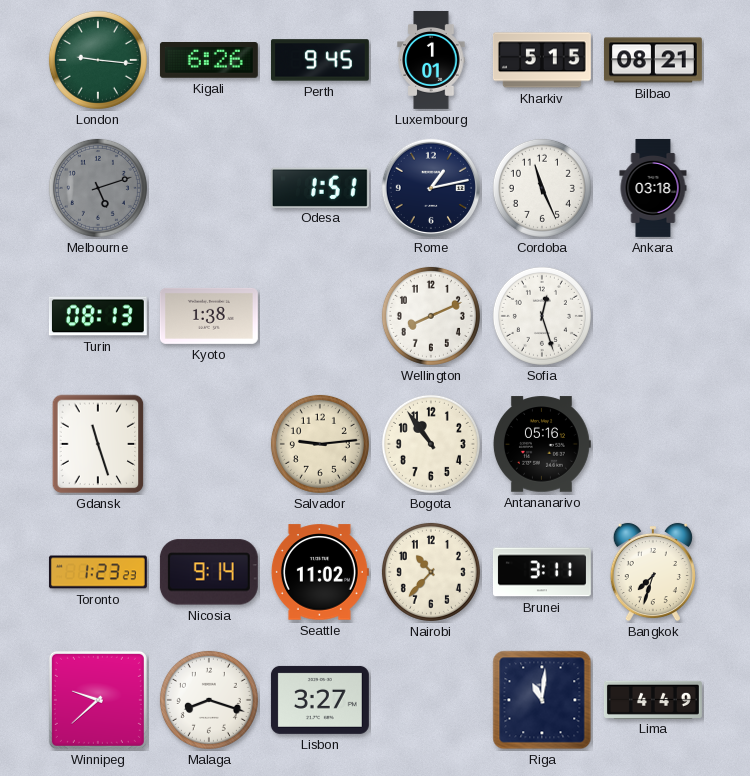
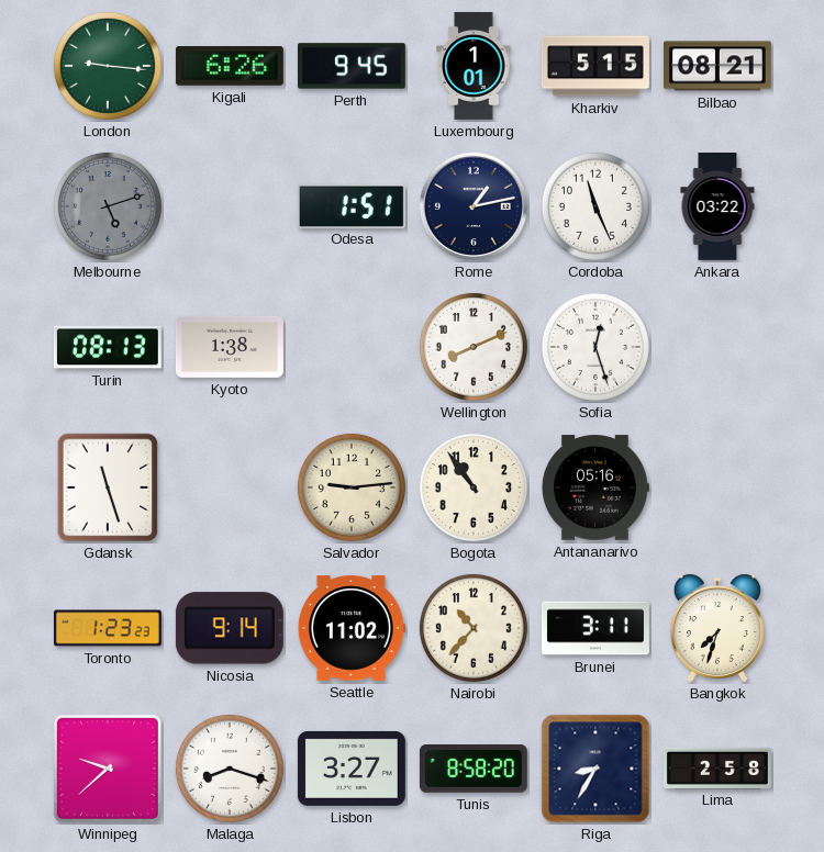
Ankara: 03:18 -> 03:22 (717, 206)
Tunis: none -> 8:58 (474, 770)
Riga: 11:01 -> 8:35 (595, 769)
Lima: 4:49 -> 2:58 (717, 767)
